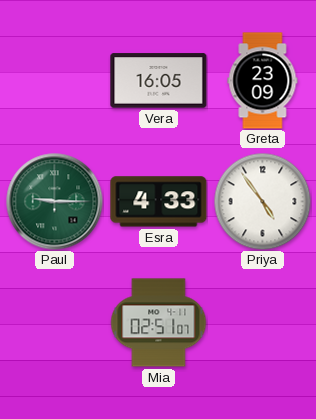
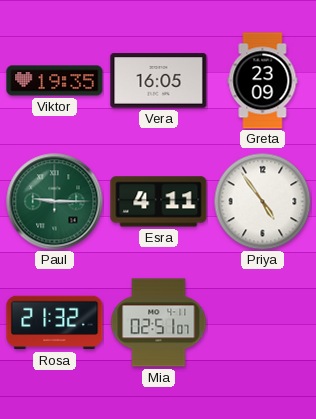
Viktor: none -> 19:35 (55, 81)
Esra: 4:33 -> 4:11 (159, 202)
Rosa: none -> 21:32 (55, 323)
